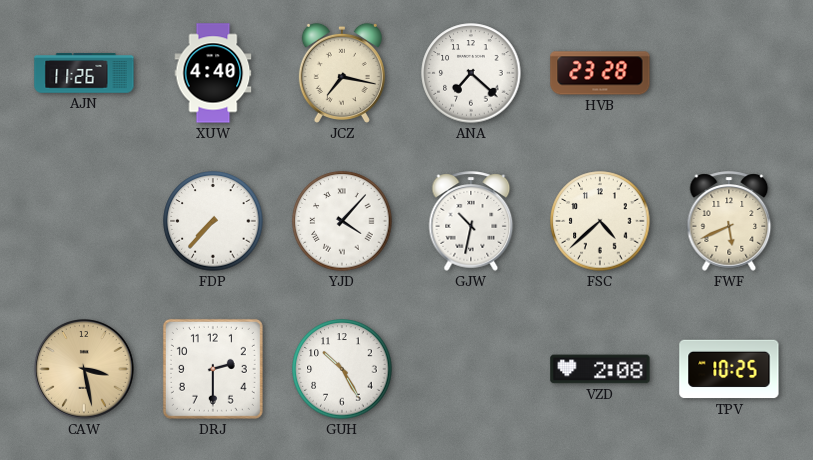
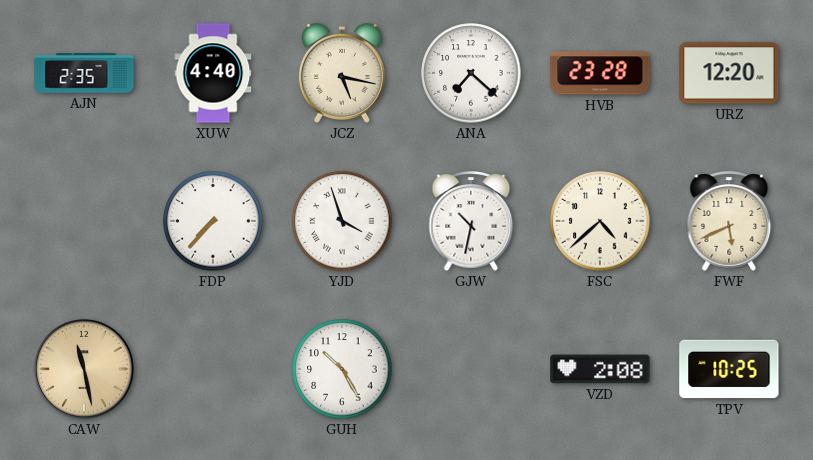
AJN: 11:26 -> 2:35 (84, 73)
JCZ: 7:17 -> 5:17 (342, 73)
URZ: none -> 12:20 (729, 73)
YJD: 4:07 -> 3:57 (342, 221)
CAW: 3:28 -> 11:28 (85, 370)
DRJ: 2:30 -> none (213, 369)
